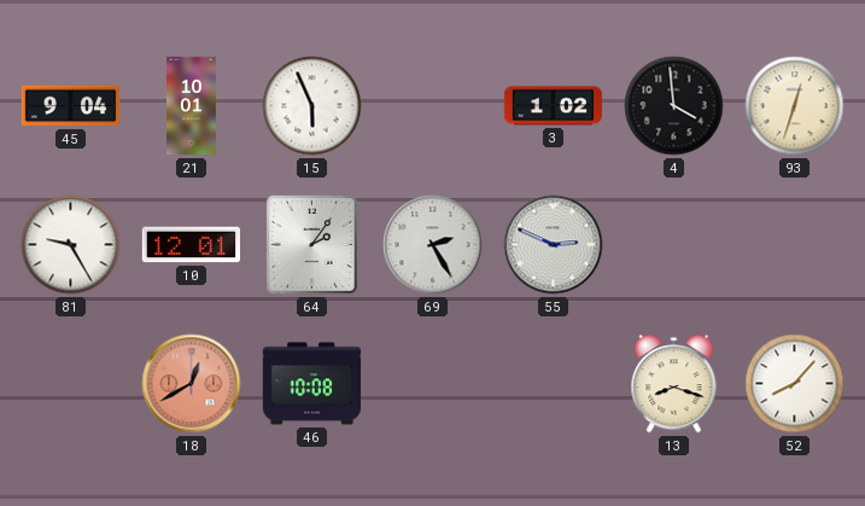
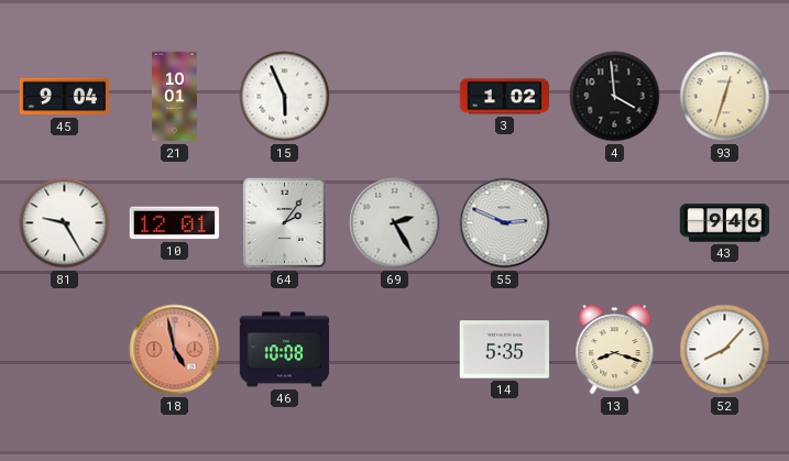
43: none -> 9:46 (725, 223)
18: 12:40 -> 4:58 (175, 350)
14: none -> 5:35 (504, 350)
